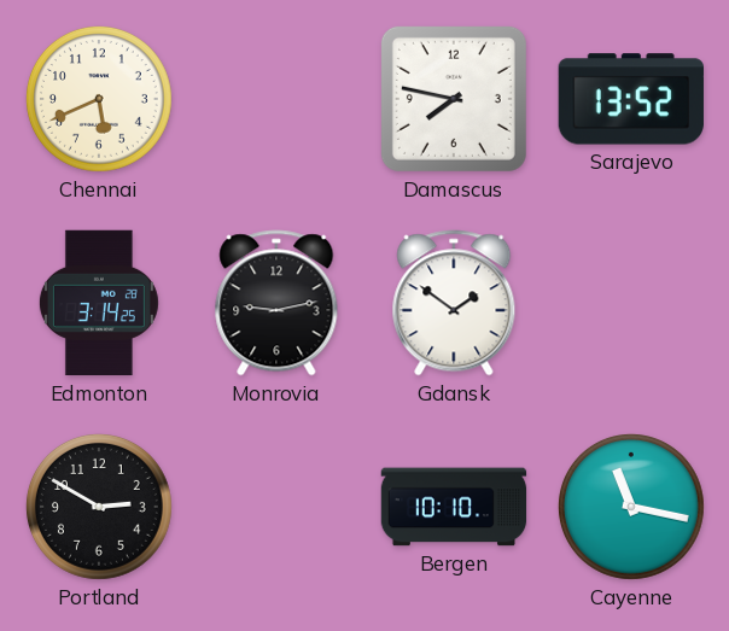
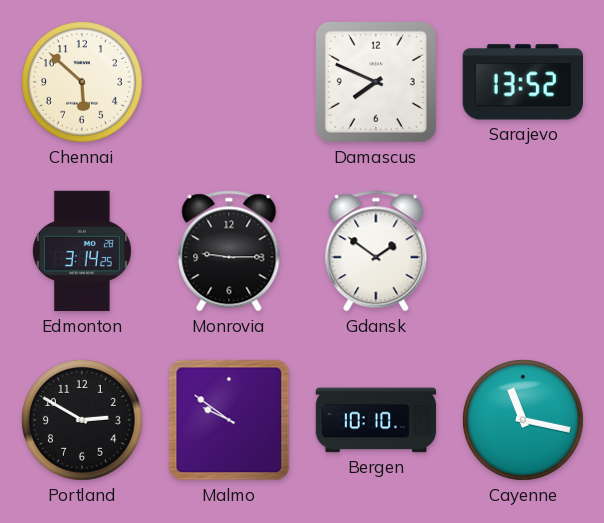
Chennai: 5:41 -> 5:52 (82, 82)
Damascus: 7:47 -> 7:49 (376, 82)
Monrovia: 9:13 -> 9:15 (229, 251)
Malmo: none -> 9:51 (229, 420)
